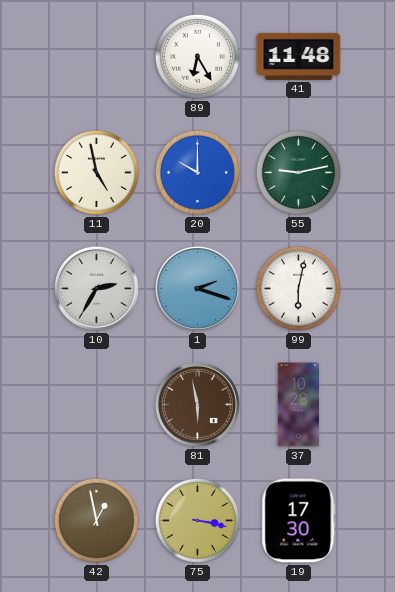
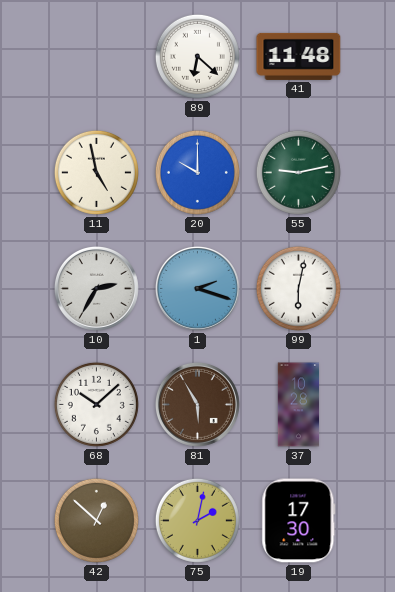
89: 6:25 -> 6:22 (197, 56)
68: none -> 10:08 (96, 404)
81: 5:58 -> 5:55 (197, 404)
42: 12:58 -> 12:52 (96, 520)
75: 3:17 -> 2:02 (197, 520)
